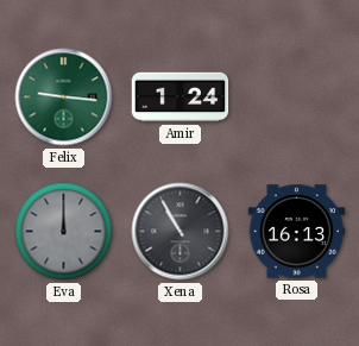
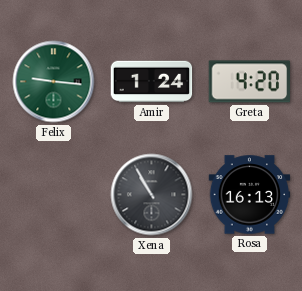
Greta: none -> 4:20 (249, 82)
Eva: 12:00 -> none (64, 232)
